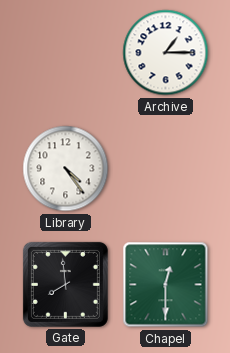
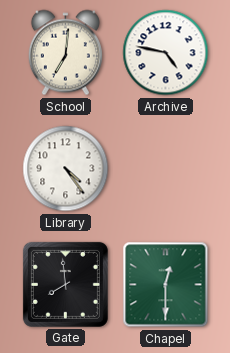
School: none -> 7:01 (65, 53)
Archive: 1:15 -> 4:47 (166, 53)
